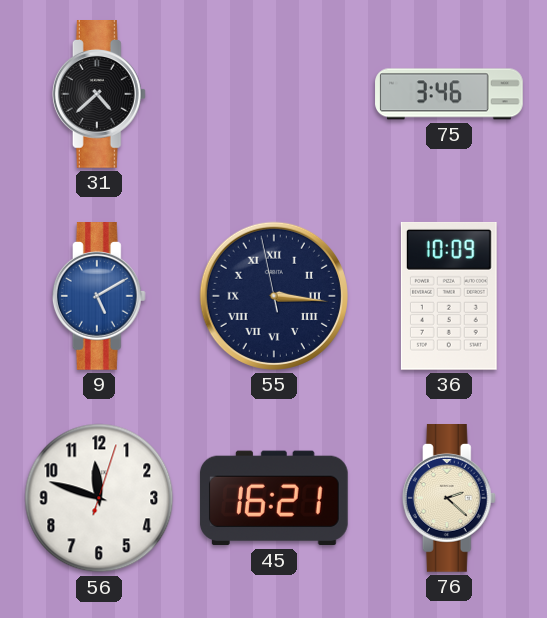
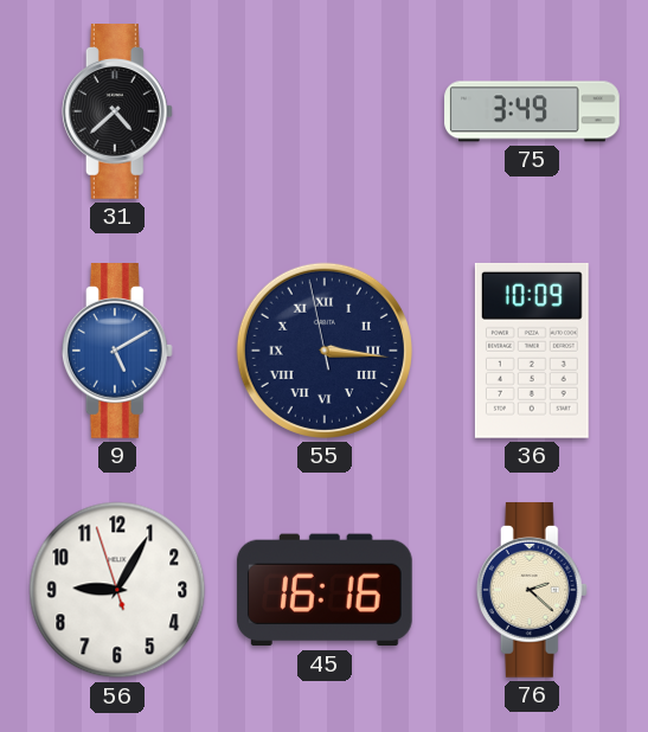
75: 3:46 -> 3:49 (532, 111)
56: 11:48 -> 9:04 (117, 590)
45: 16:21 -> 16:16 (325, 590)
